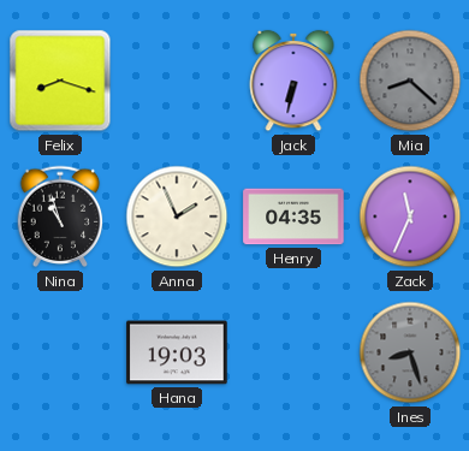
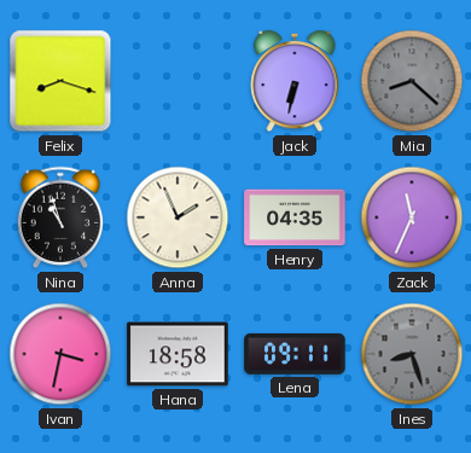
Ivan: none -> 3:32 (60, 354)
Hana: 19:03 -> 18:58 (178, 354)
Lena: none -> 09:11 (295, 354)
